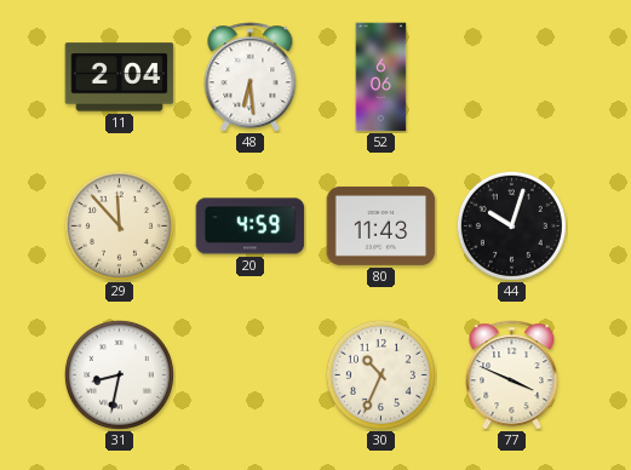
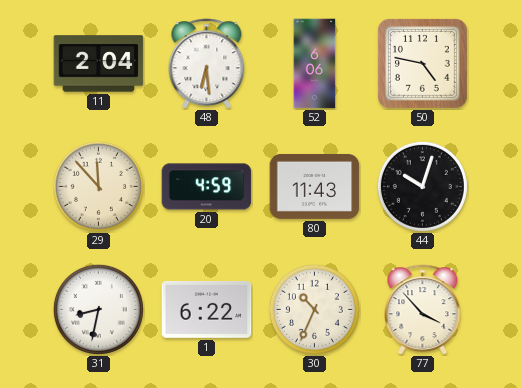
50: none -> 4:47 (422, 63)
1: none -> 6:22 (207, 309)
77: 3:49 -> 3:53 (423, 310)
